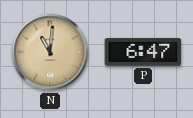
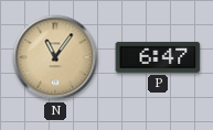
N: 11:01 -> 11:06 (55, 57)
